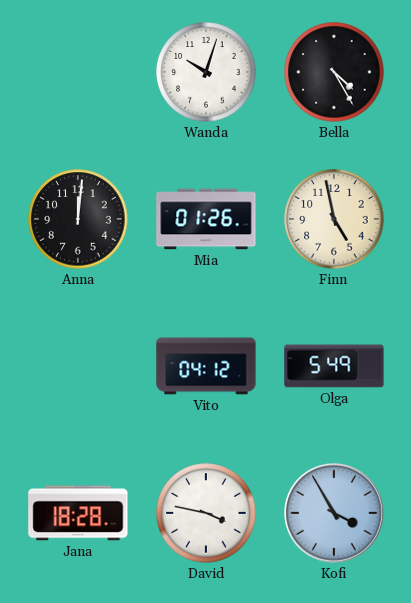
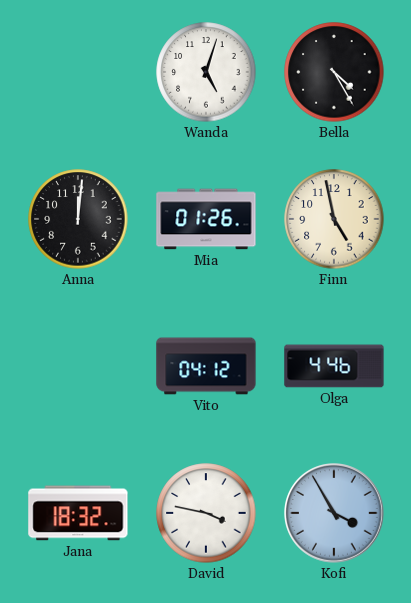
Wanda: 10:03 -> 5:03 (206, 72)
Olga: 5:49 -> 4:46 (334, 366)
Jana: 18:28 -> 18:32 (78, 513)
